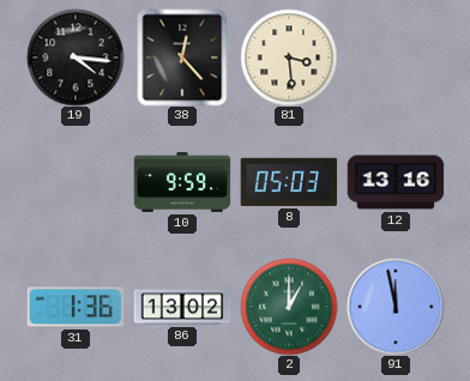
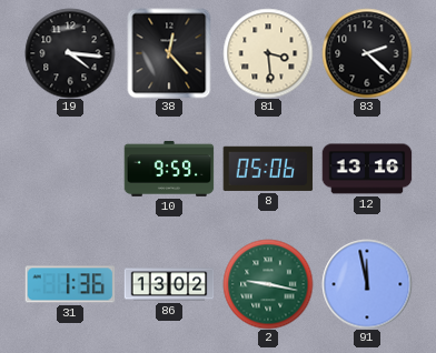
83: none -> 2:22 (367, 53)
8: 05:03 -> 05:06 (268, 169)
2: 1:00 -> 9:17 (268, 284)
